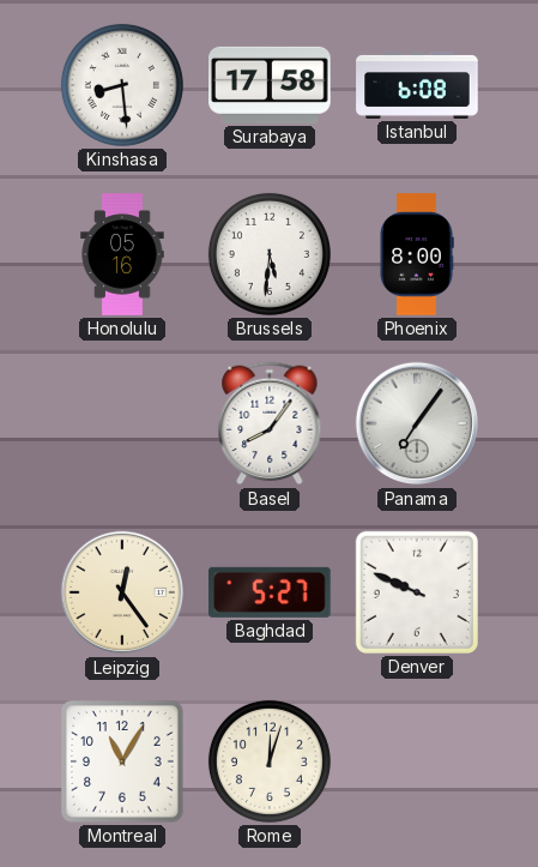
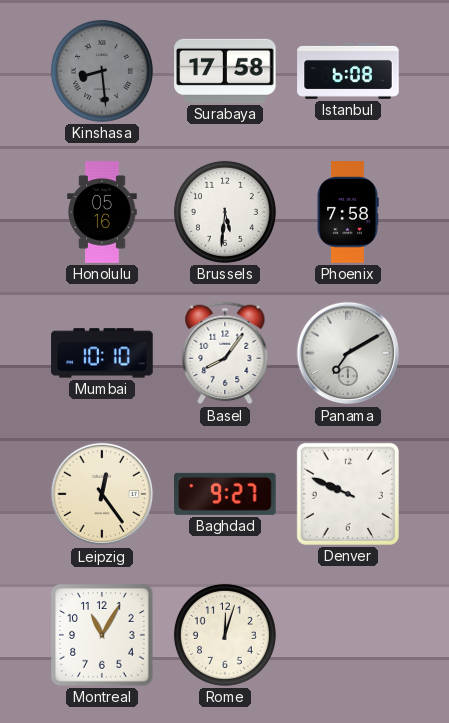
Kinshasa dial: white -> grey (102, 71)
Phoenix: 8:00 -> 7:58 (348, 212)
Mumbai: none -> 10:10 (102, 353)
Panama: 7:06 -> 7:10 (348, 353)
Baghdad: 5:27 -> 9:27 (225, 494)
